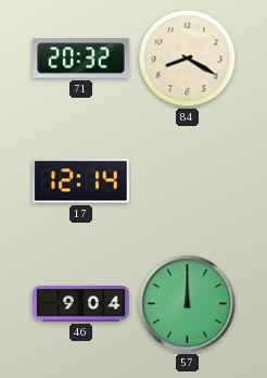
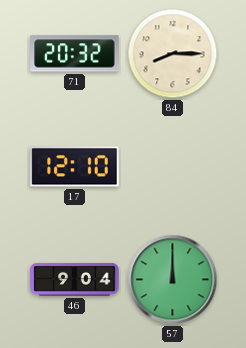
84: 8:20 -> 8:15 (173, 54)
17: 12:14 -> 12:10 (75, 167)
